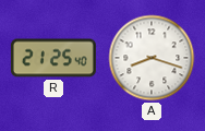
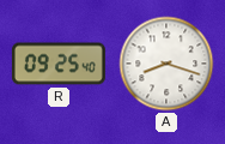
R: 21:25 -> 09:25 (59, 64)
